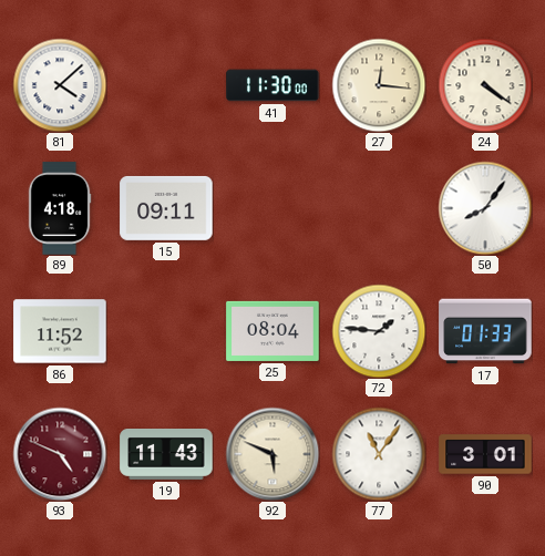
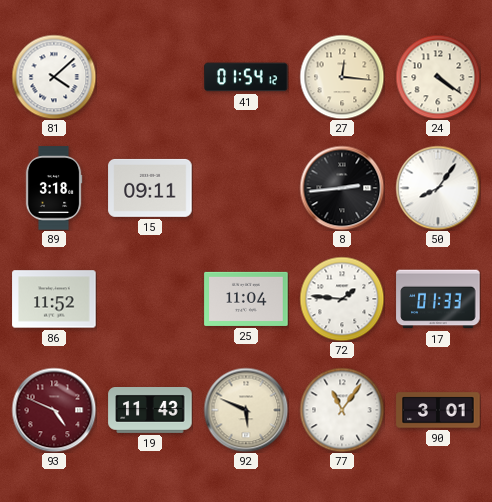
41: 11:30 -> 01:54 (246, 77)
89: 4:18 -> 3:18 (54, 188)
8: none -> 2:44 (342, 188)
25: 08:04 -> 11:04 (246, 299)
